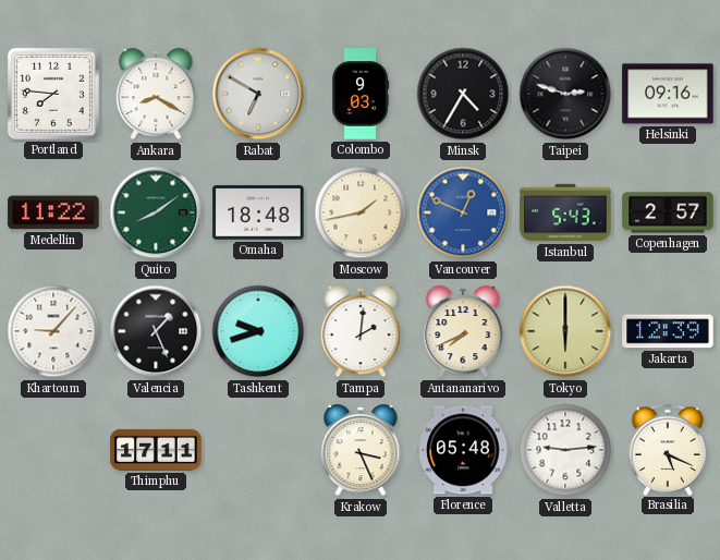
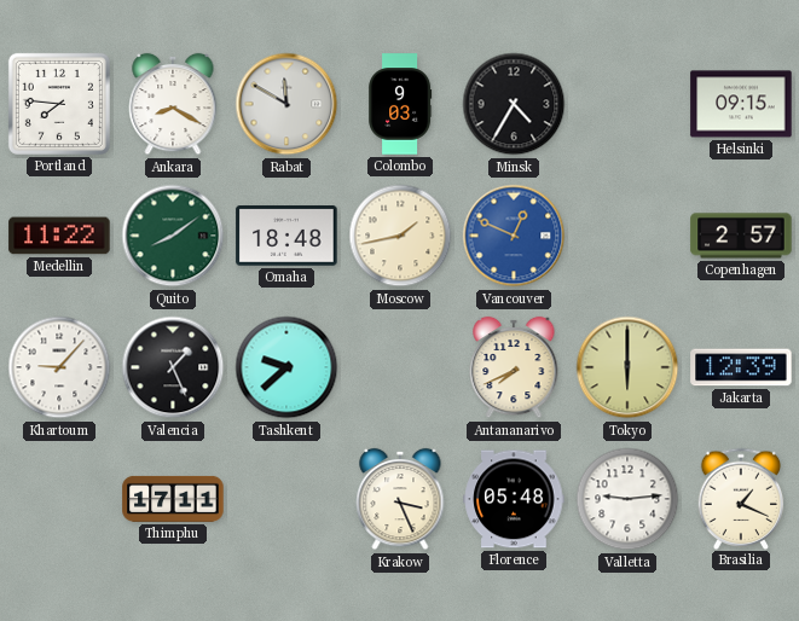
Rabat: 6:50 -> 11:50 (286, 104)
Taipei: 2:48 -> none (565, 94)
Helsinki: 09:16 -> 09:15 (741, 104)
Istanbul: 5:43 -> none (565, 212)
Tashkent: 9:42 -> 9:38 (286, 367)
Tampa: 2:01 -> none (361, 331)
Brasilia: 5:19 -> 1:19 (741, 498)
